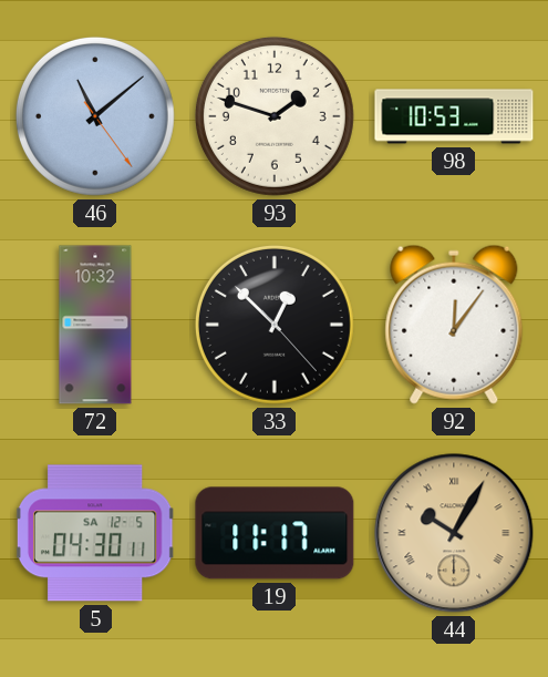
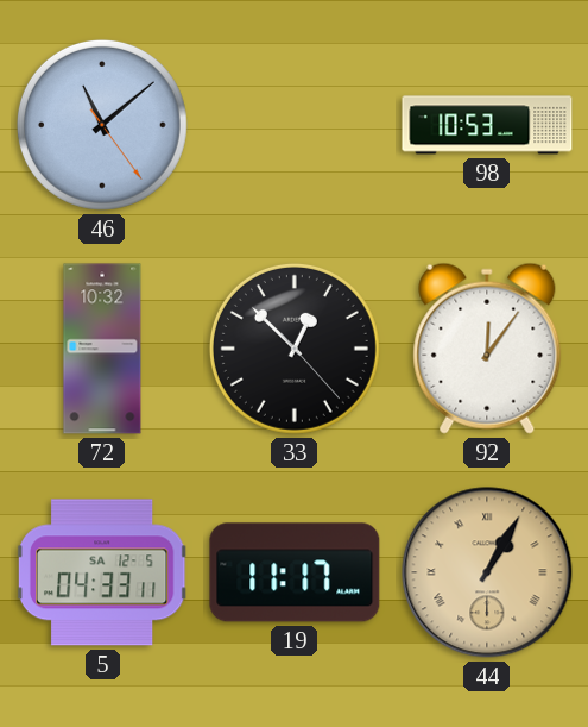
93: 1:48 -> none (275, 116)
5: 04:30 -> 04:33 (102, 572)
44: 10:05 -> 1:05 (487, 572)
